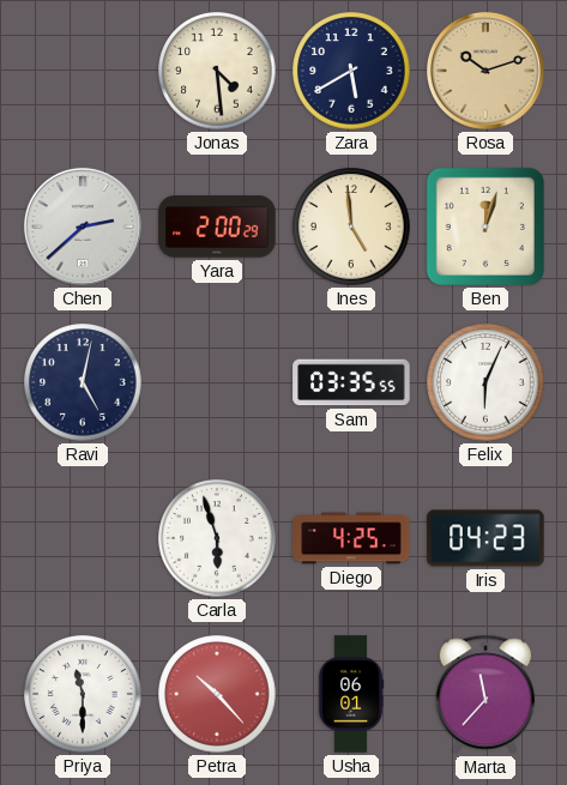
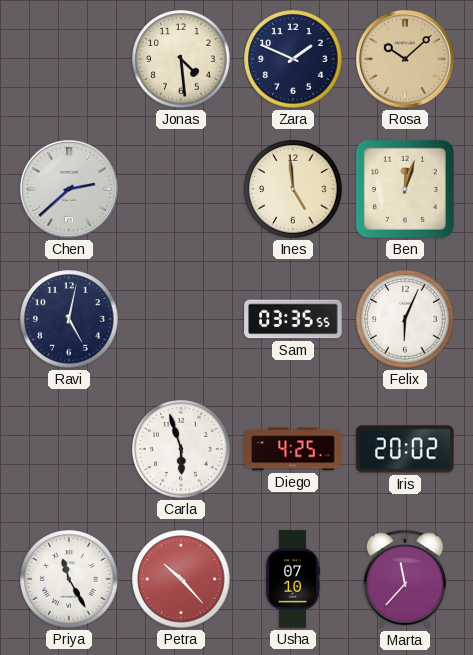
Zara: 5:40 -> 1:49 (293, 59)
Rosa: 10:12 -> 10:08 (405, 59)
Yara: 2:00 -> none (217, 227)
Iris: 04:23 -> 20:02 (405, 449)
Priya: 11:30 -> 11:25 (69, 579)
Usha: 06:01 -> 07:10 (293, 579)
